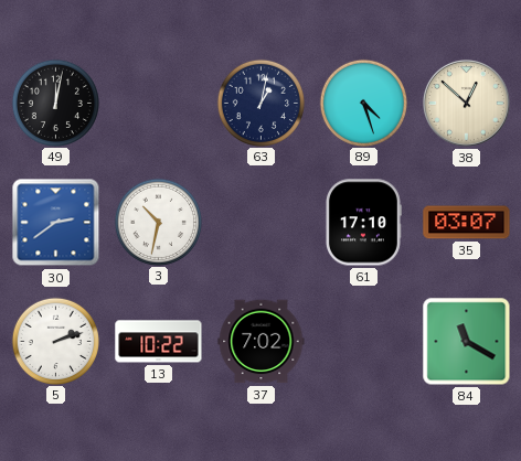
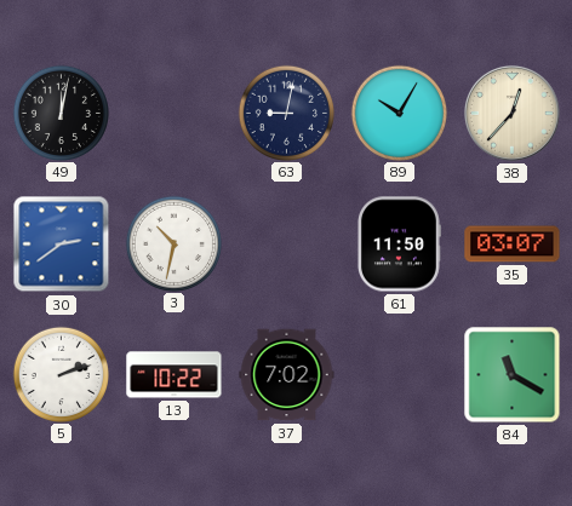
63: 1:02 -> 9:02 (286, 113)
89: 4:27 -> 10:05 (399, 113)
38: 12:52 -> 12:37 (511, 113)
61: 17:10 -> 11:50 (399, 245)
